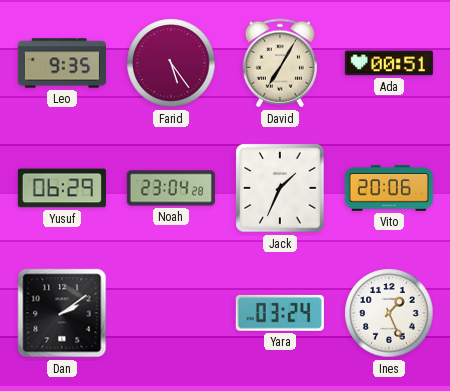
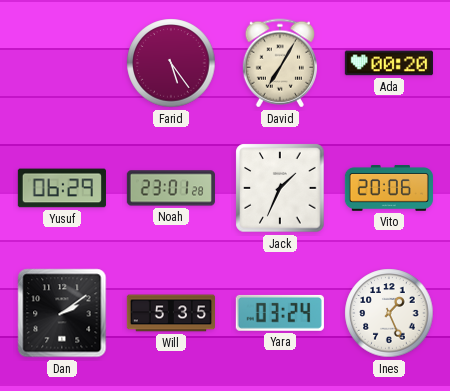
Leo: 9:35 -> none (61, 63)
Ada: 00:51 -> 00:20 (389, 63)
Noah: 23:04 -> 23:01 (171, 188)
Will: none -> 5:35 (170, 313)
